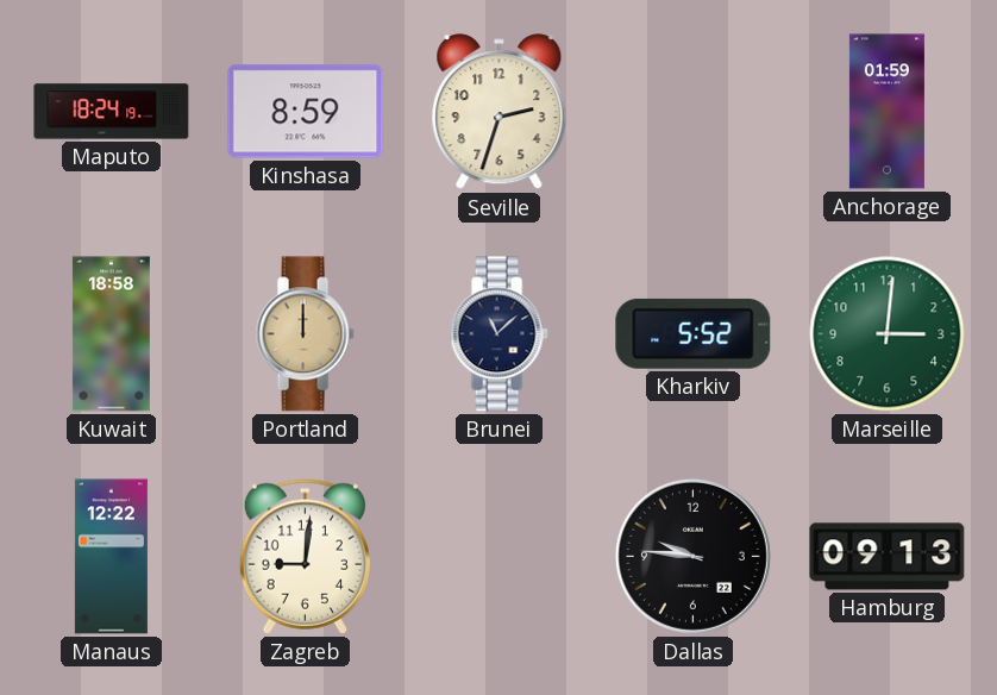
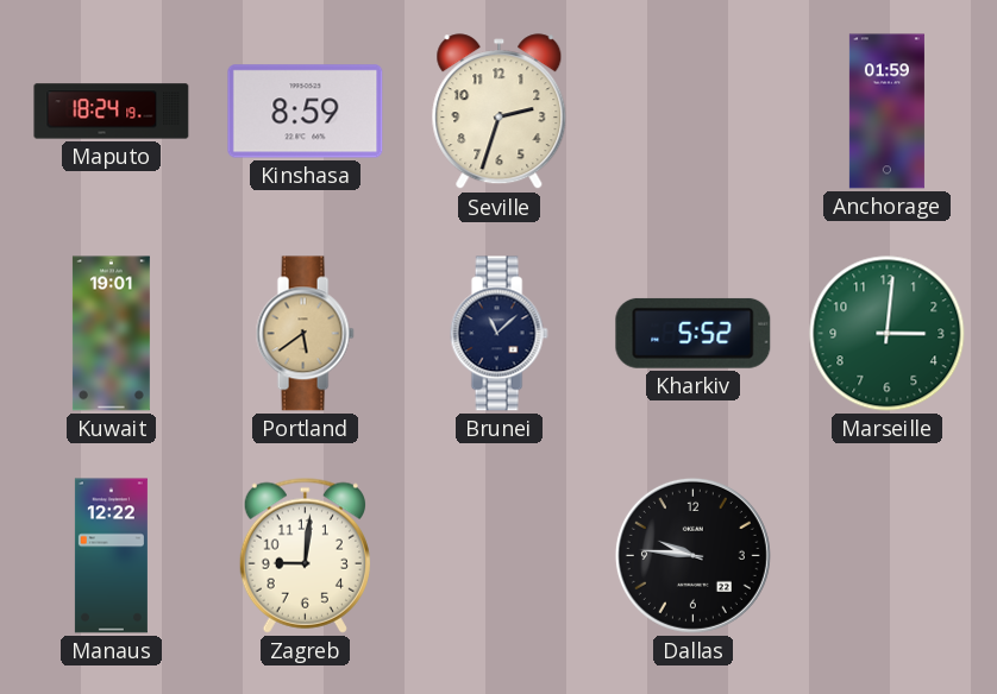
Kuwait: 18:58 -> 19:01 (111, 334)
Portland: 12:00 -> 5:39 (305, 334)
Hamburg: 09:13 -> none (888, 557)
